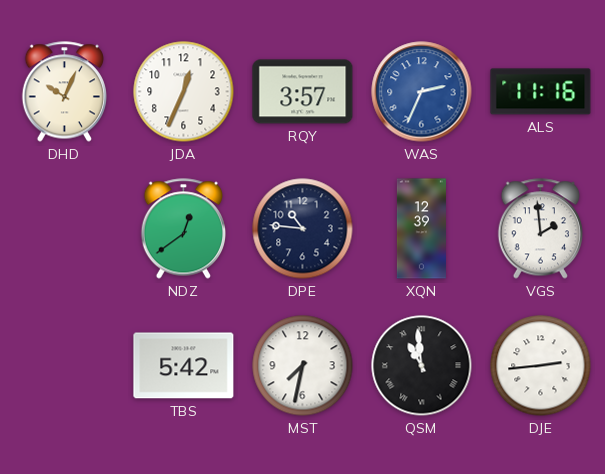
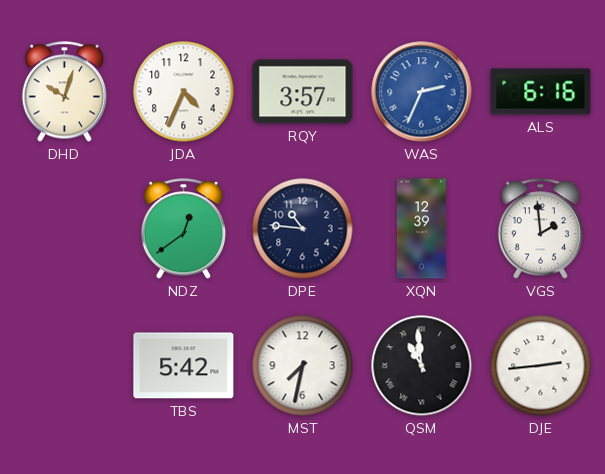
DHD: 10:04 -> 10:03 (64, 92)
JDA: 12:34 -> 4:34 (184, 92)
ALS: 11:16 -> 6:16 (541, 92)
